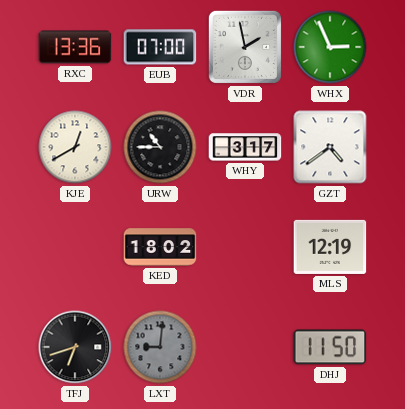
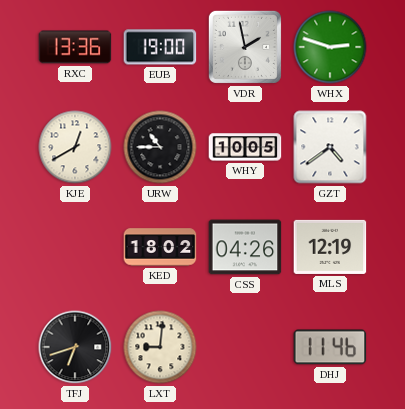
EUB: 07:00 -> 19:00 (160, 47)
WHX: 2:56 -> 2:48 (330, 47)
WHY: 3:17 -> 10:05 (245, 147)
CSS: none -> 04:26 (245, 247)
LXT dial: grey -> cream (160, 347)
DHJ: 11:50 -> 11:46 (330, 347)
